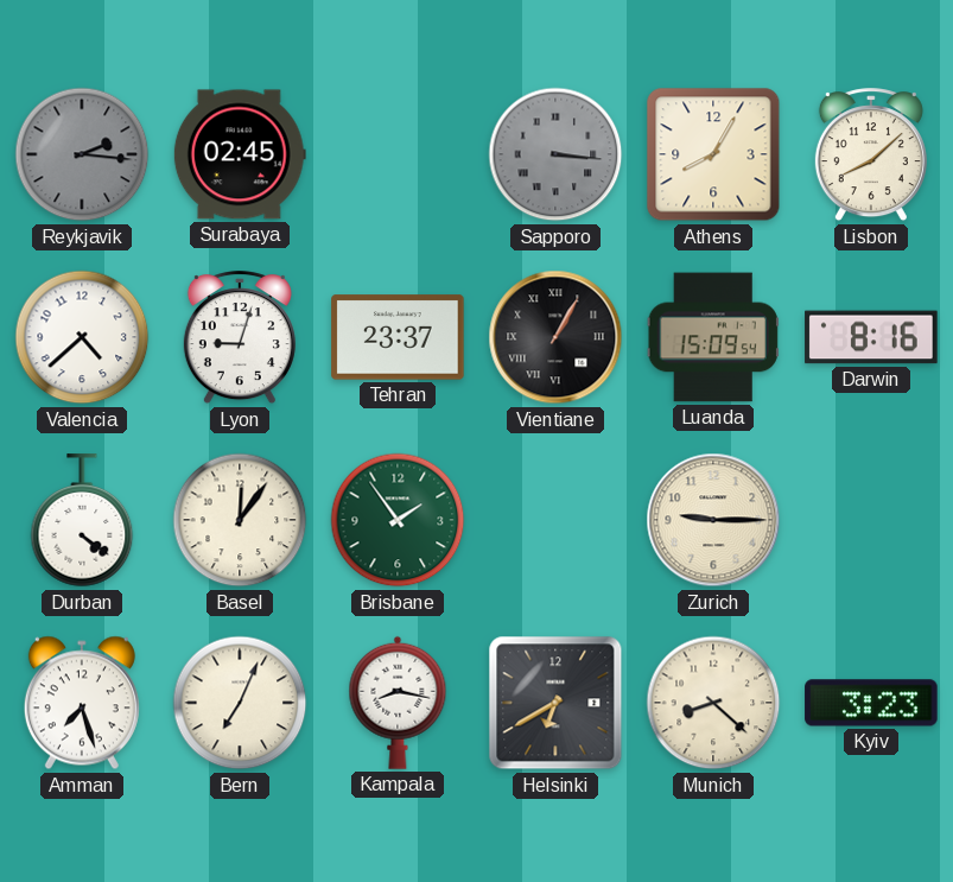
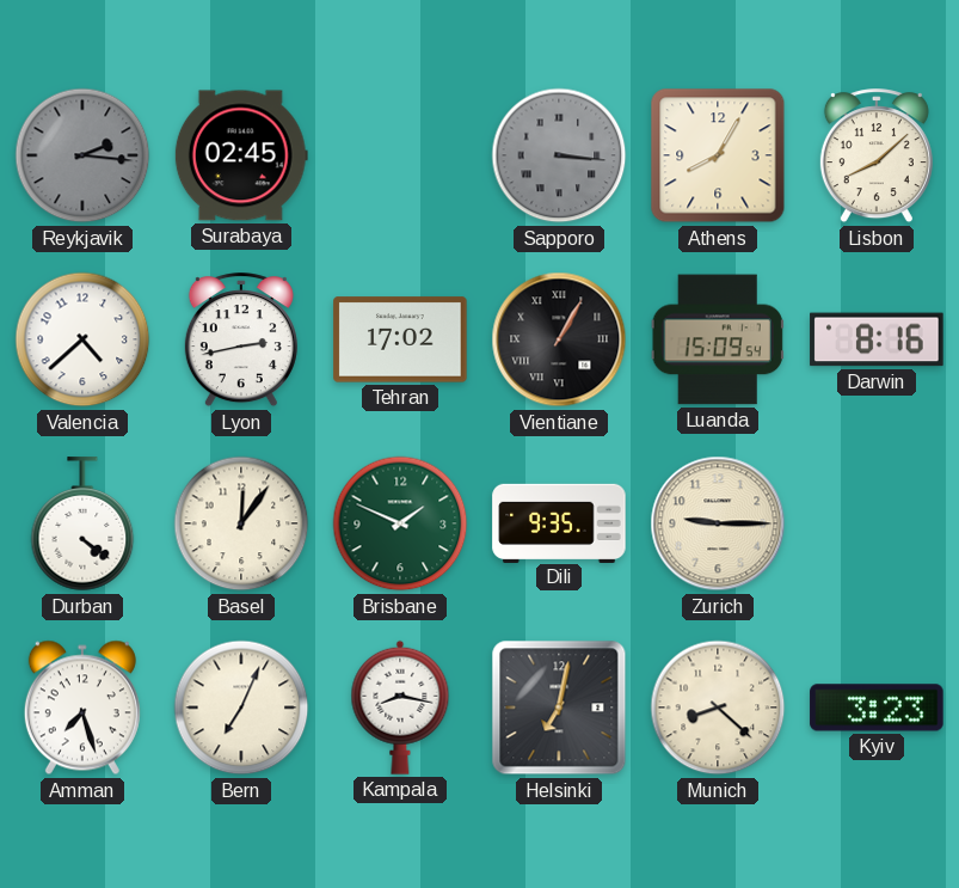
Lyon: 9:03 -> 2:43 (241, 341)
Tehran: 23:37 -> 17:02 (400, 339)
Brisbane: 1:54 -> 1:49 (400, 523)
Dili: none -> 9:35 (559, 522)
Helsinki: 6:40 -> 7:02 (559, 708)
